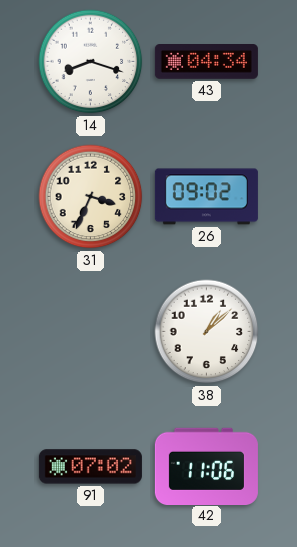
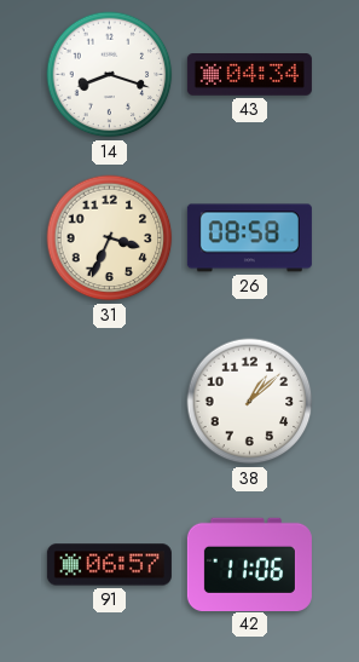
26: 09:02 -> 08:58 (249, 238)
91: 07:02 -> 06:57 (109, 565)
